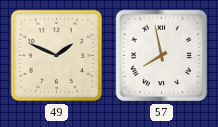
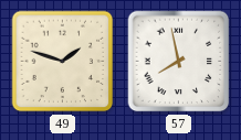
49: 1:49 -> 1:48 (63, 62)
